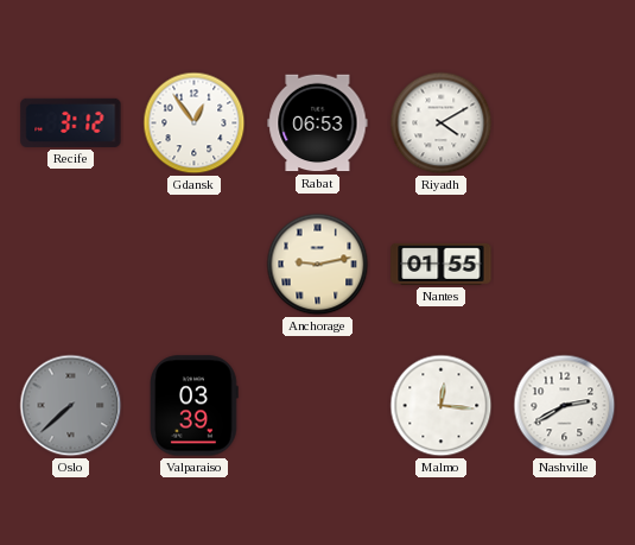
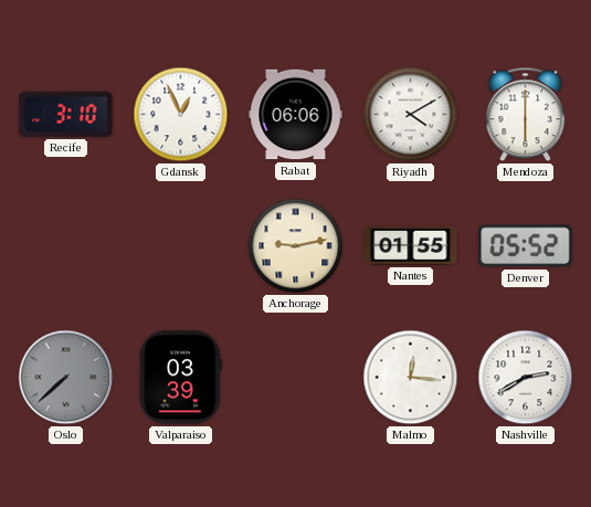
Recife: 3:12 -> 3:10 (66, 114)
Gdansk: 12:54 -> 12:56 (181, 115)
Rabat: 06:53 -> 06:06 (296, 115)
Mendoza: none -> 6:00 (526, 115)
Denver: none -> 05:52 (526, 246)
